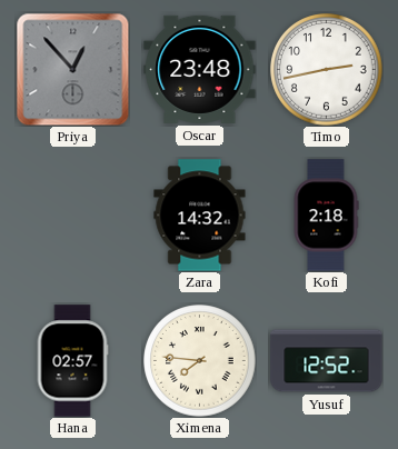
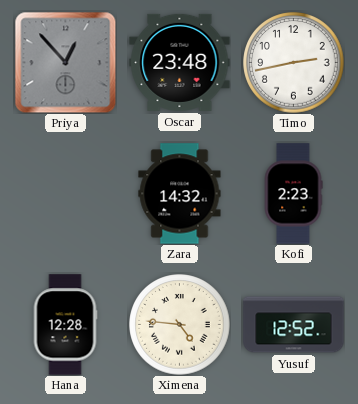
Kofi: 2:18 -> 2:23 (293, 194)
Hana: 02:57 -> 12:28 (65, 325)
Ximena: 7:46 -> 4:46 (180, 325)
